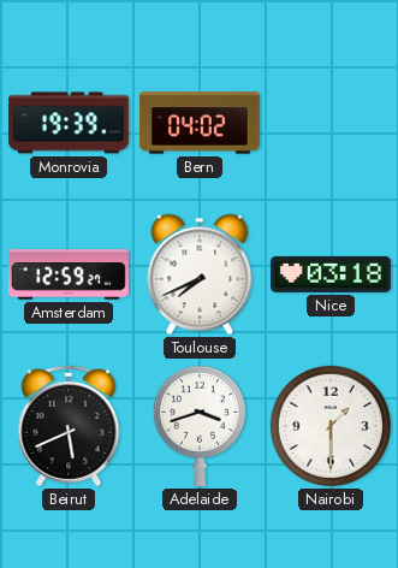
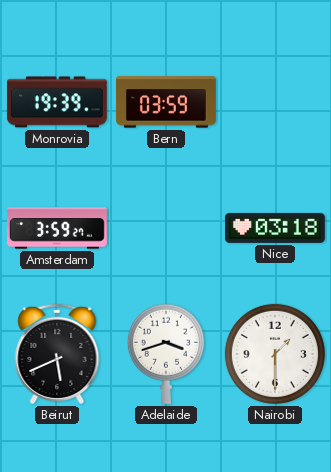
Bern: 04:02 -> 03:59 (166, 102)
Amsterdam: 12:59 -> 3:59 (57, 228)
Toulouse: 7:41 -> none (200, 274)
